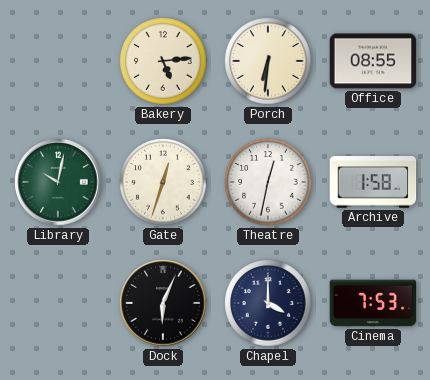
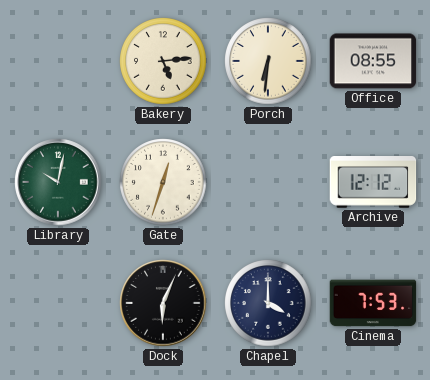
Theatre: 12:32 -> none (268, 182)
Archive: 1:58 -> 12:12 (373, 183)
